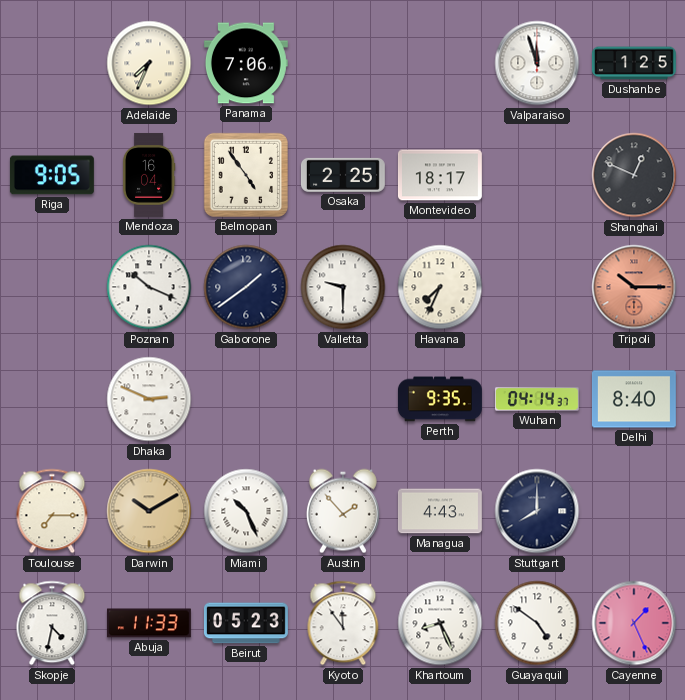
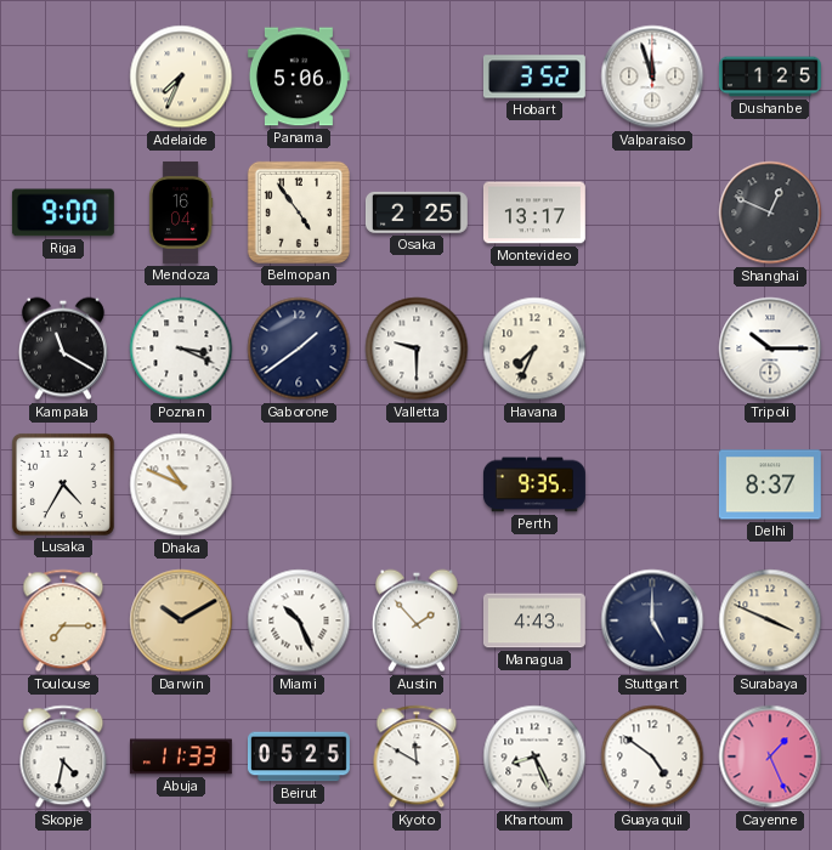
Panama: 7:06 -> 5:06 (299, 76)
Hobart: none -> 3:52 (534, 76)
Riga: 9:05 -> 9:00 (63, 212)
Montevideo: 18:17 -> 13:17 (534, 212)
Kampala: none -> 11:20 (63, 348)
Poznan: 10:19 -> 3:19 (181, 348)
Tripoli dial: salmon -> white (770, 348)
Lusaka: none -> 4:35 (63, 484)
Dhaka: 2:49 -> 10:49 (181, 484)
Wuhan: 04:14 -> none (537, 399)
Delhi: 8:40 -> 8:37 (770, 484)
Stuttgart: 8:00 -> 5:00 (652, 620)
Surabaya: none -> 3:49 (770, 620)
Beirut: 05:23 -> 05:25 (299, 756)
Kyoto: 11:54 -> 11:50 (417, 756)
